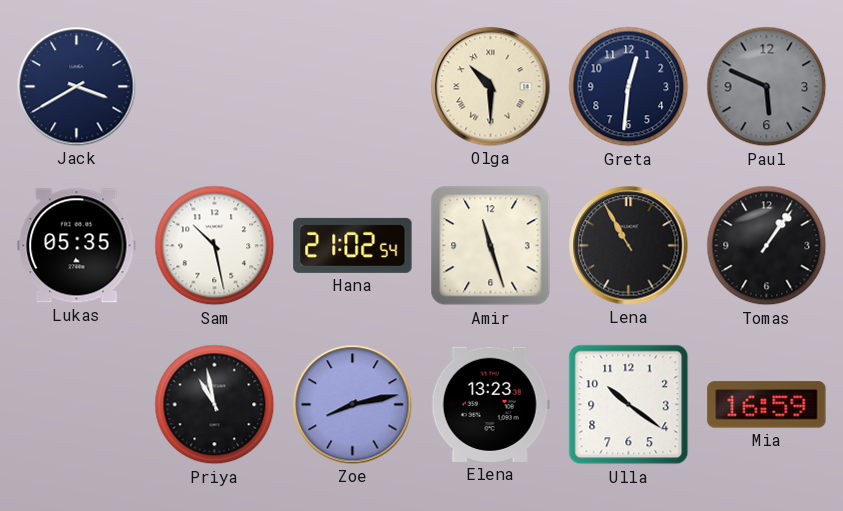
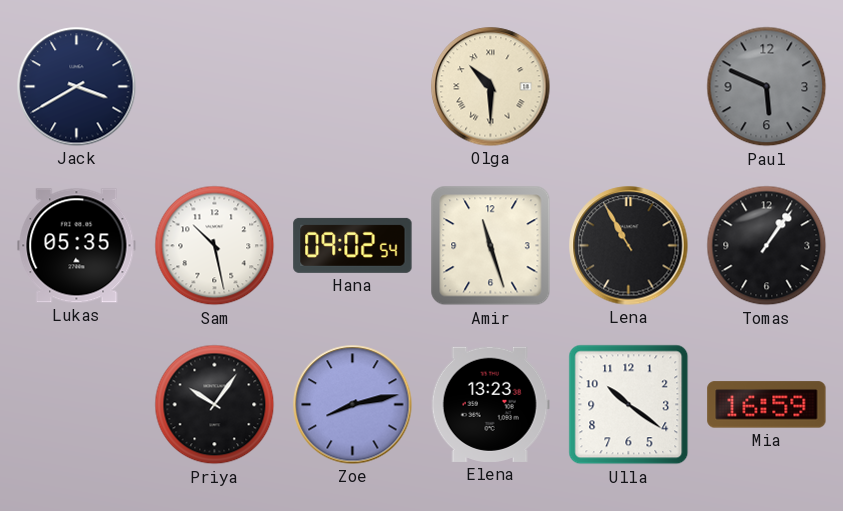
Greta: 12:31 -> none (629, 87)
Hana: 21:02 -> 09:02 (353, 245)
Priya: 10:58 -> 10:06 (215, 405)
